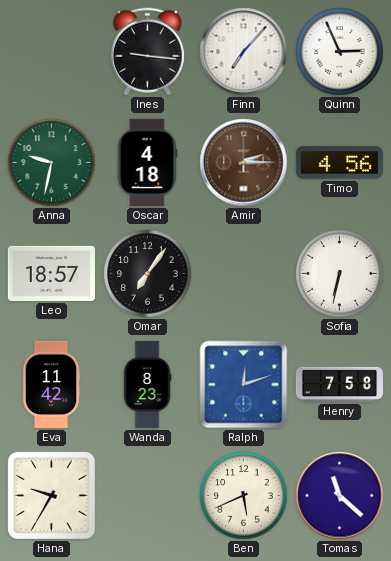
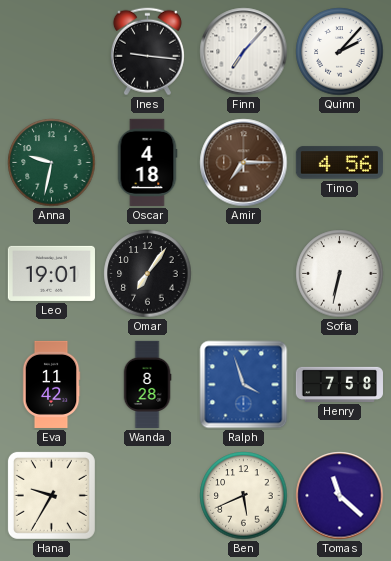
Quinn: 2:56 -> 2:07 (340, 52)
Amir: 2:15 -> 7:15 (244, 163)
Leo: 18:57 -> 19:01 (51, 273)
Wanda: 8:23 -> 8:28 (147, 384)
Ralph: 12:12 -> 3:57 (244, 385)
